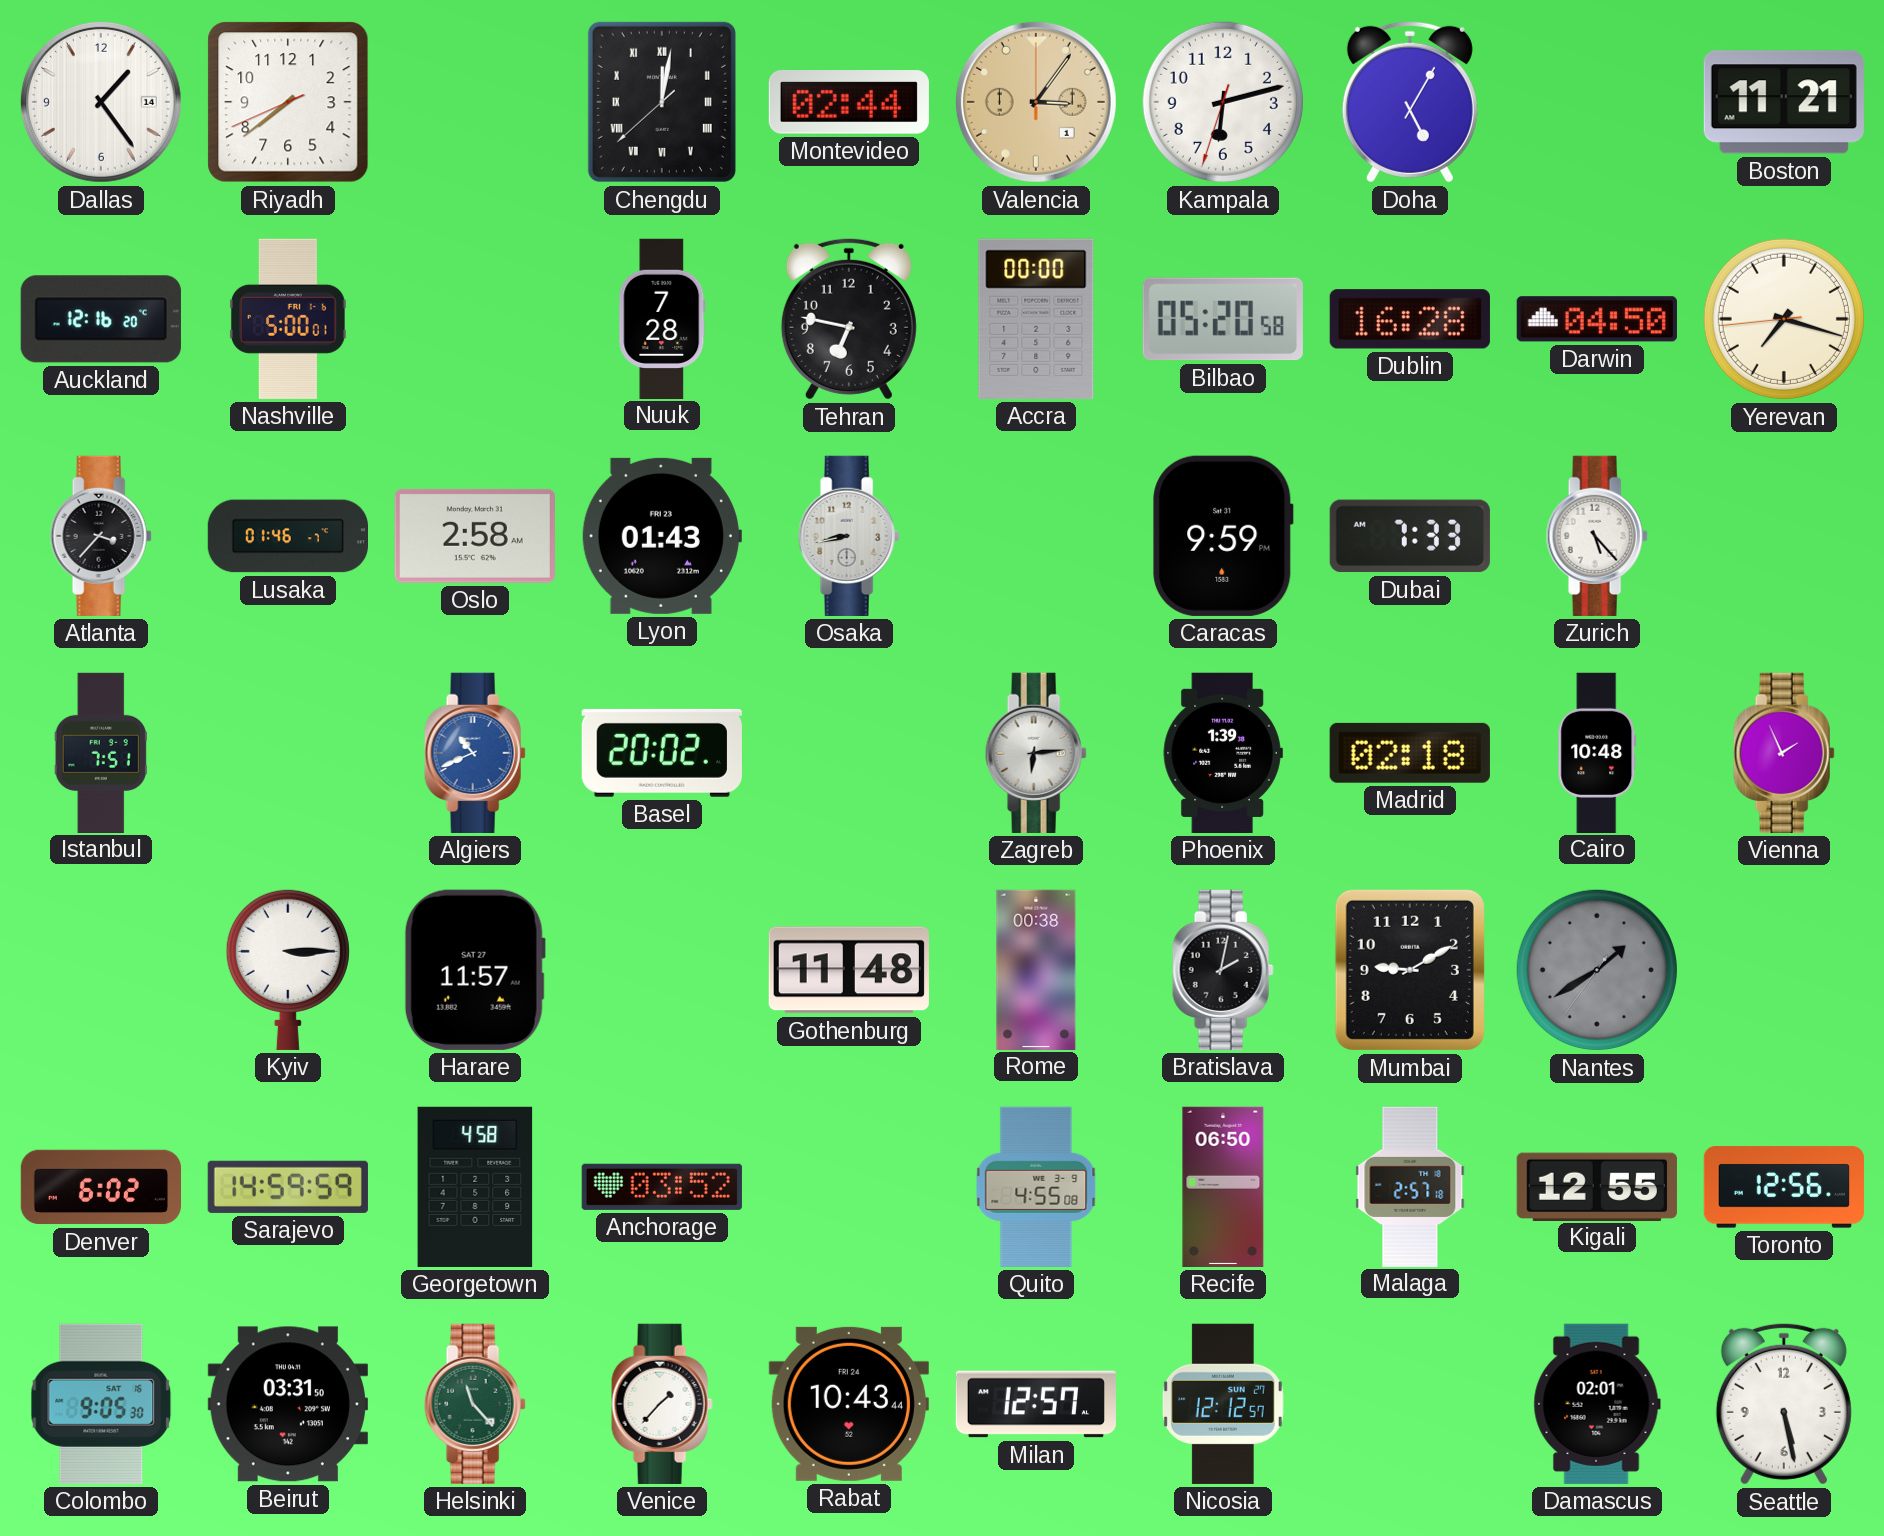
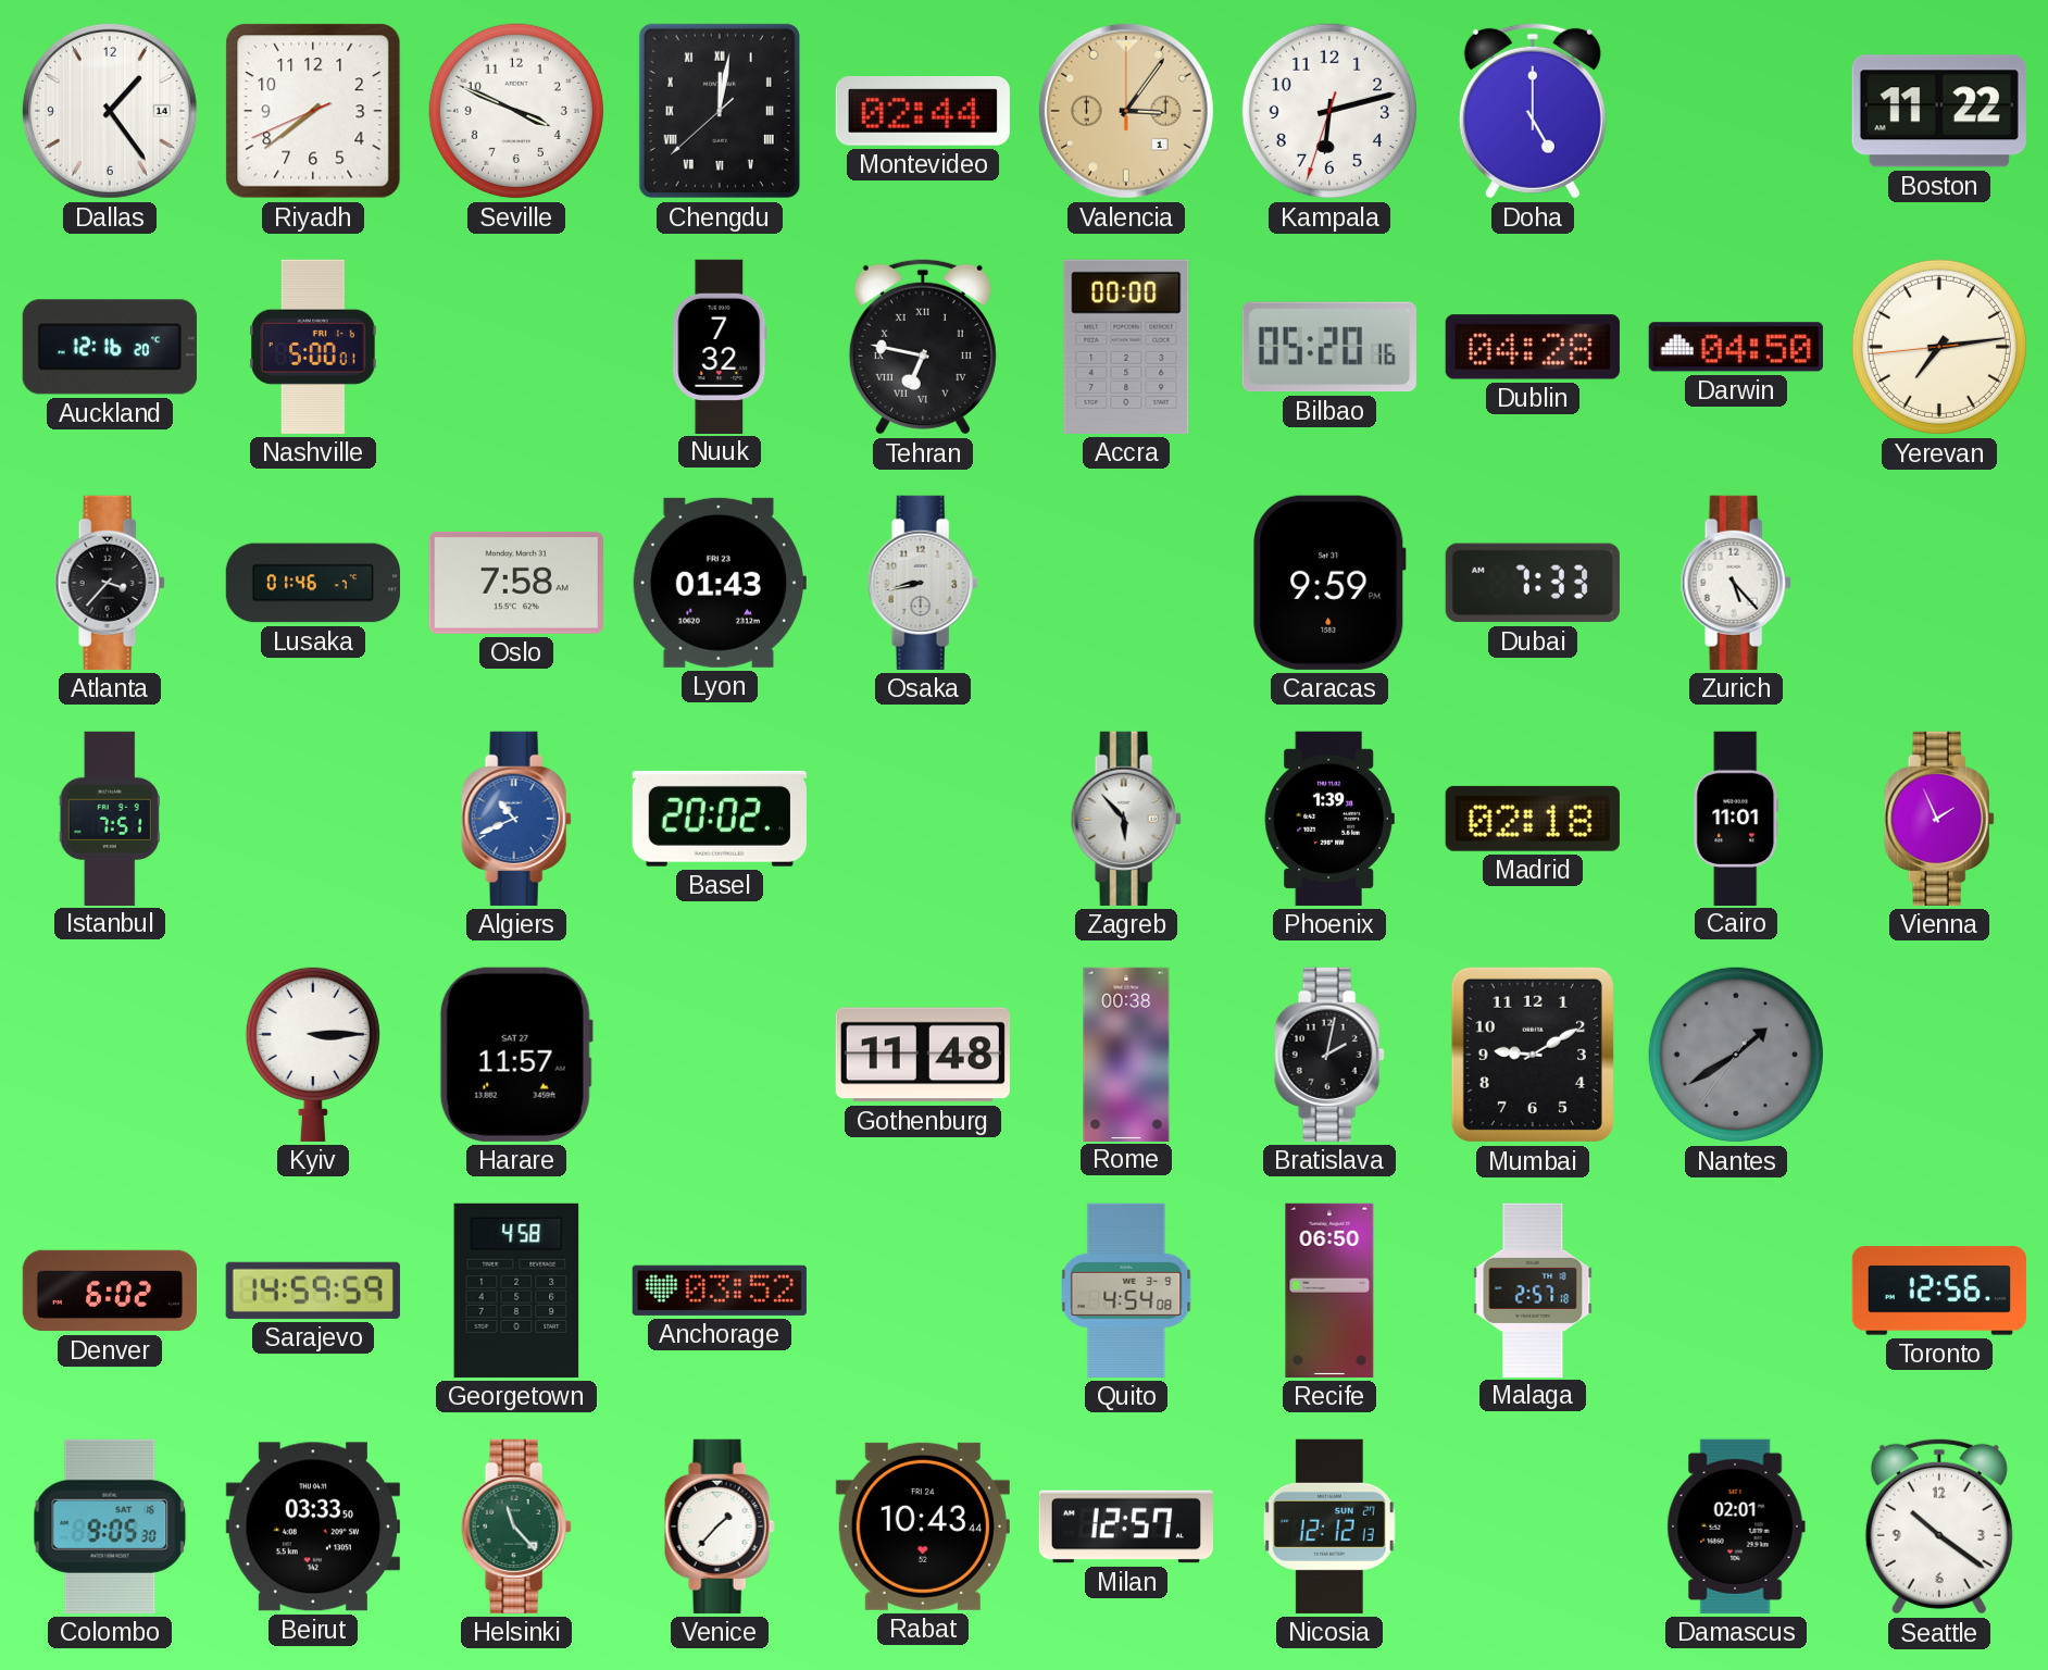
Seville: none -> 3:49 (516, 111)
Doha: 5:05 -> 5:00 (1533, 111)
Boston: 11:21 -> 11:22 (1939, 111)
Nuuk: 7:28 -> 7:32 (720, 346)
Tehran numerals: Arabic -> Roman (923, 347)
Bilbao: 05:20:58 -> 05:20:16 (1329, 347)
Dublin: 16:28 -> 04:28 (1533, 347)
Yerevan: 7:17 -> 7:13 (1939, 347)
Oslo: 2:58 -> 7:58 (516, 583)
Zagreb: 6:14 -> 5:53 (1126, 819)
Cairo: 10:48 -> 11:01 (1736, 818)
Quito: 4:55 -> 4:54 (1126, 1291)
Kigali: 12:55 -> none (1597, 1186)
Beirut: 03:31 -> 03:33 (313, 1526)
Nicosia: 12:12:57 -> 12:12:13 (1329, 1526)
Seattle: 5:28 -> 10:21 (1939, 1526)
